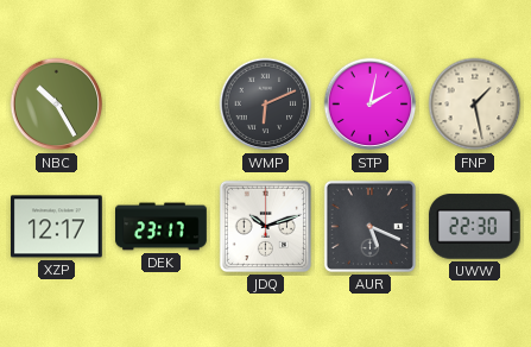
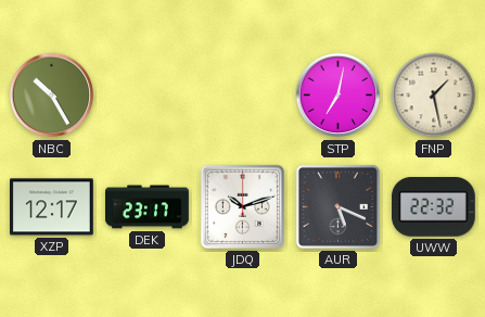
WMP: 6:11 -> none (266, 105)
STP: 2:02 -> 7:02 (339, 96)
UWW: 22:30 -> 22:32 (433, 207)
